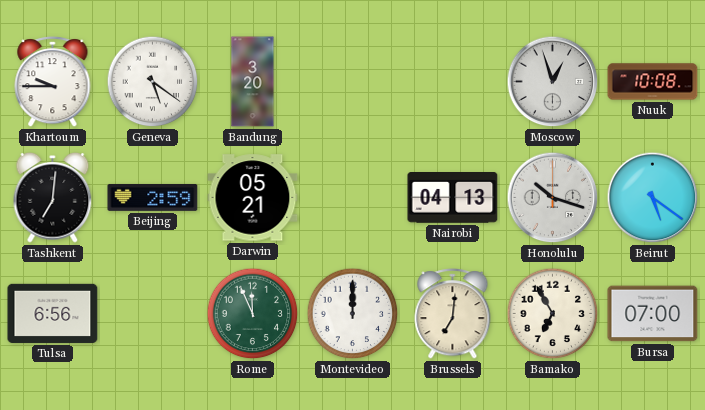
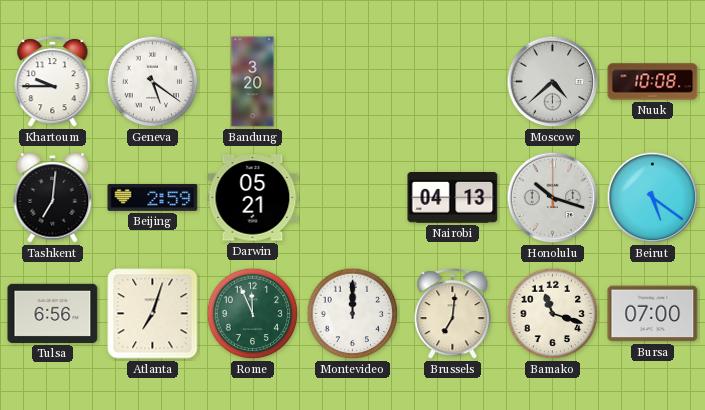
Moscow: 12:57 -> 4:38 (553, 82)
Atlanta: none -> 7:03 (153, 314)
Bamako: 6:55 -> 11:18 (553, 314)
